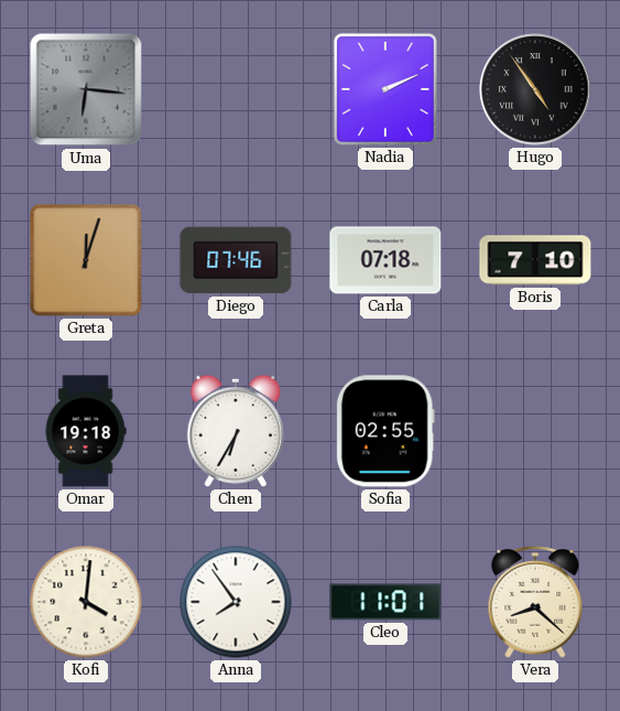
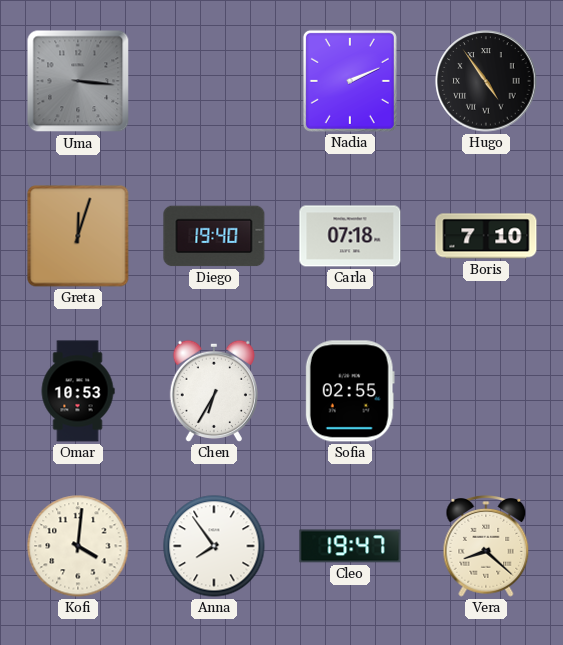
Uma: 6:16 -> 3:16 (78, 81)
Diego: 07:46 -> 19:40 (214, 236)
Omar: 19:18 -> 10:53 (78, 391)
Cleo: 11:01 -> 19:47 (350, 546)
